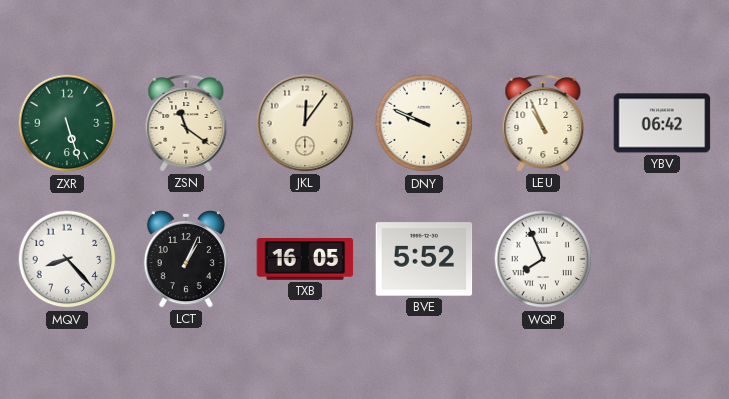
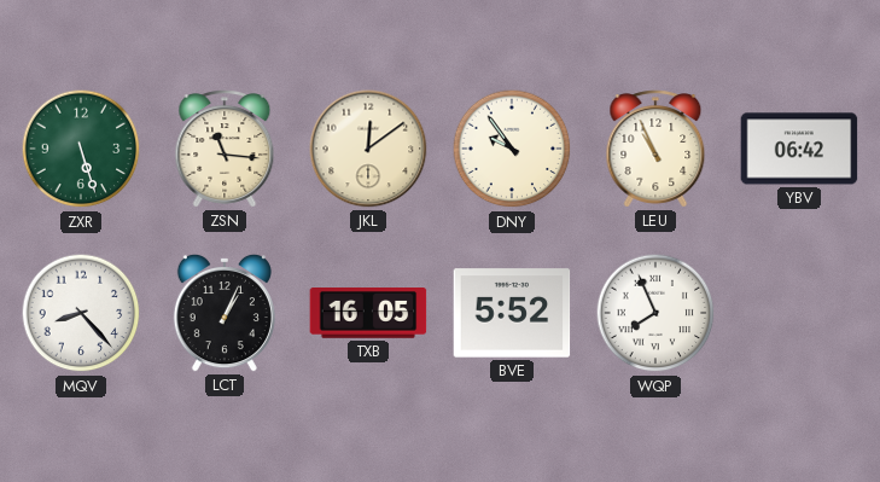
ZSN: 11:21 -> 11:16 (225, 149)
JKL: 12:06 -> 12:09 (368, 149)
DNY: 9:49 -> 9:54 (512, 149)
